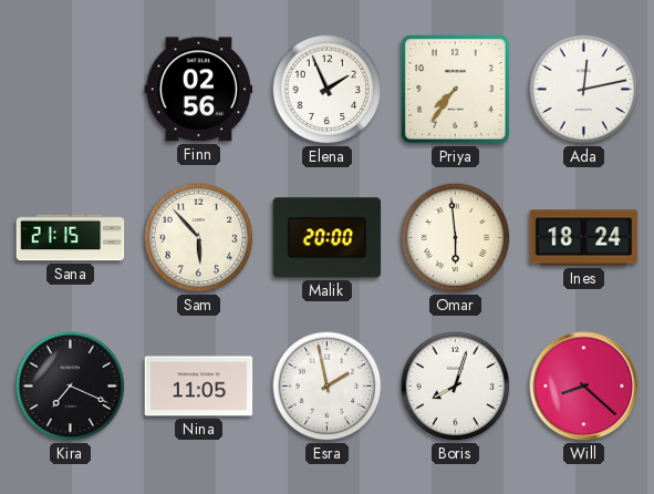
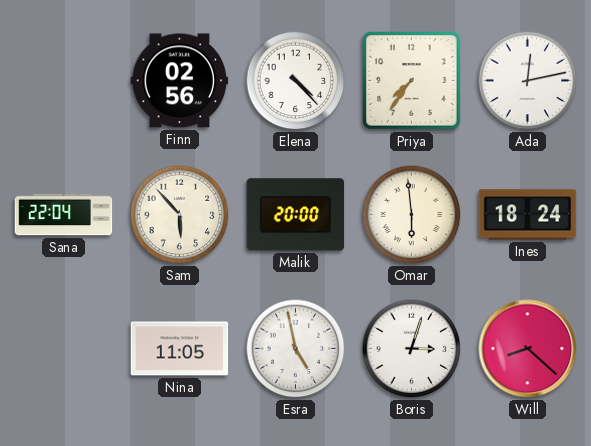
Elena: 1:56 -> 4:23 (296, 81)
Sana: 21:15 -> 22:04 (64, 215)
Kira: 7:19 -> none (71, 387)
Esra: 1:58 -> 4:58 (296, 349)
Boris: 8:03 -> 3:03 (412, 349)
